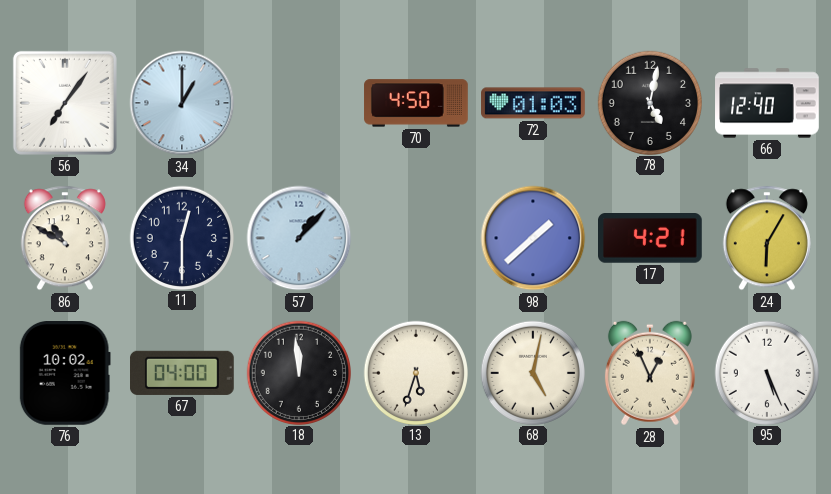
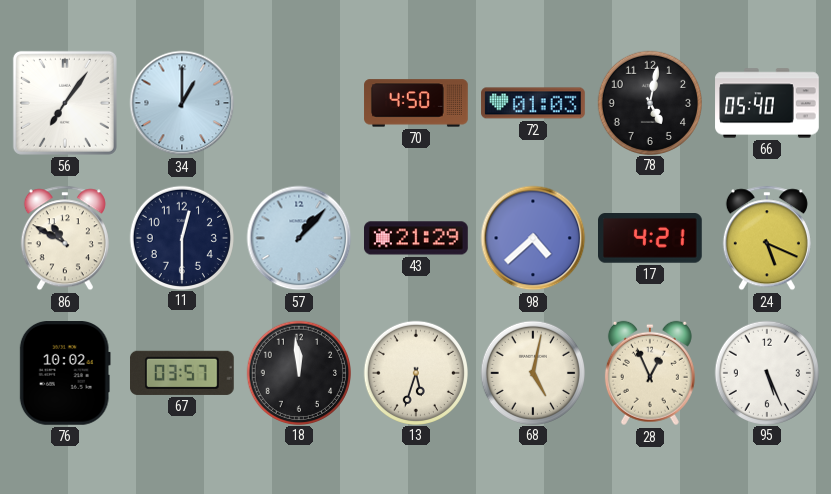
66: 12:40 -> 05:40 (767, 103)
43: none -> 21:29 (417, 238)
98: 1:38 -> 4:38 (533, 238)
24: 6:05 -> 5:19 (767, 238)
67: 04:00 -> 03:57 (183, 373)
